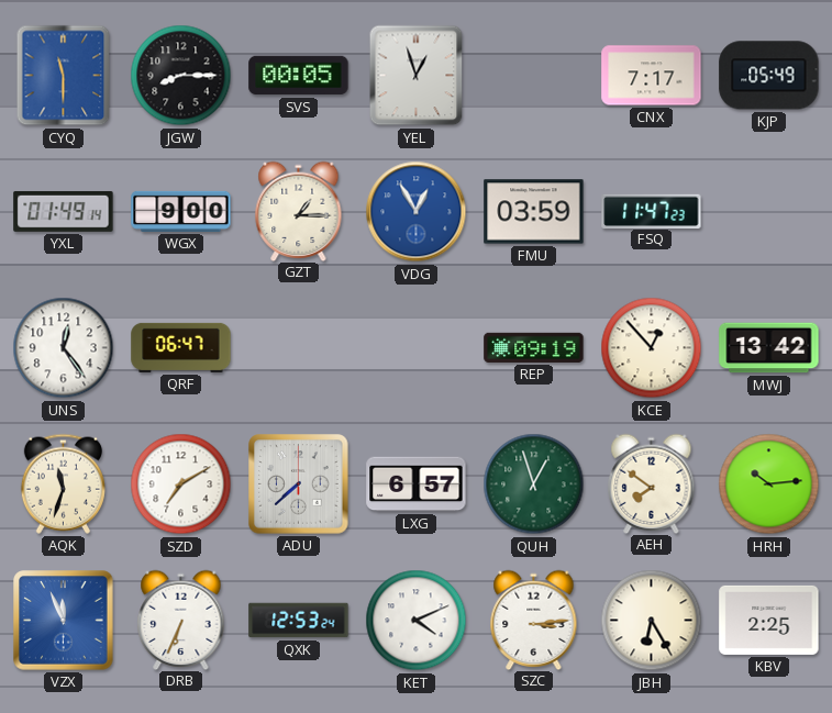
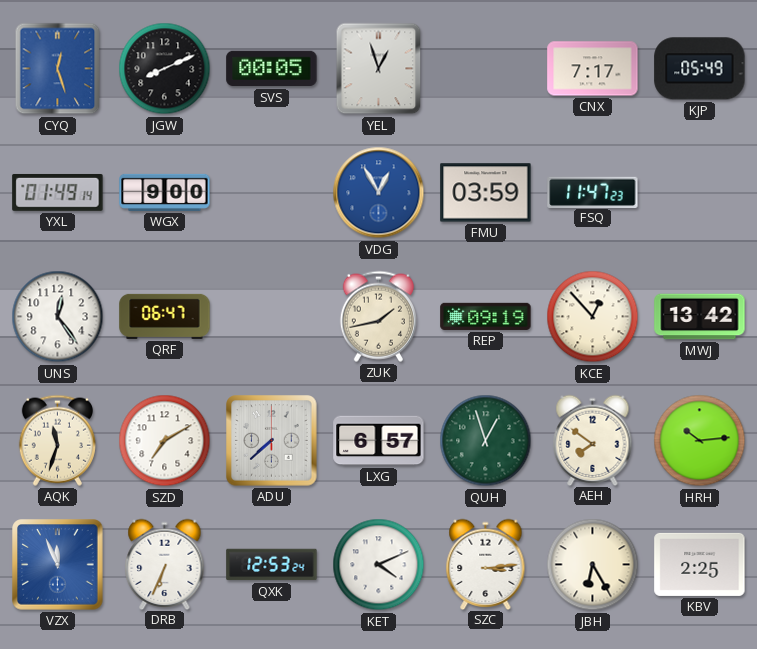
CYQ: 11:30 -> 12:27 (58, 69)
JGW: 8:15 -> 8:11 (165, 69)
GZT: 1:15 -> none (299, 211)
ZUK: none -> 1:43 (378, 316)
